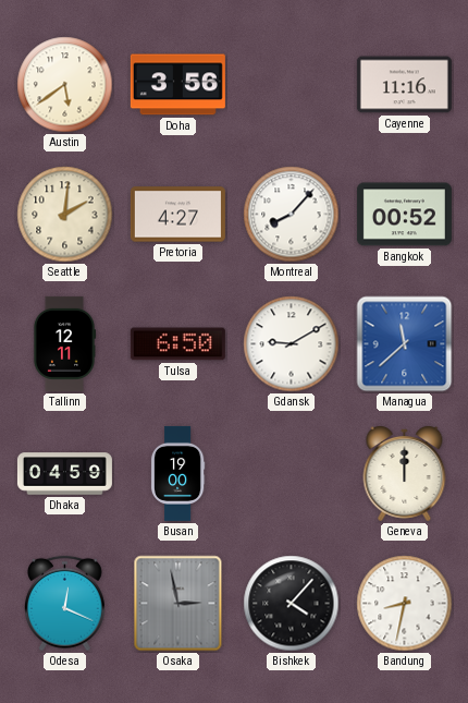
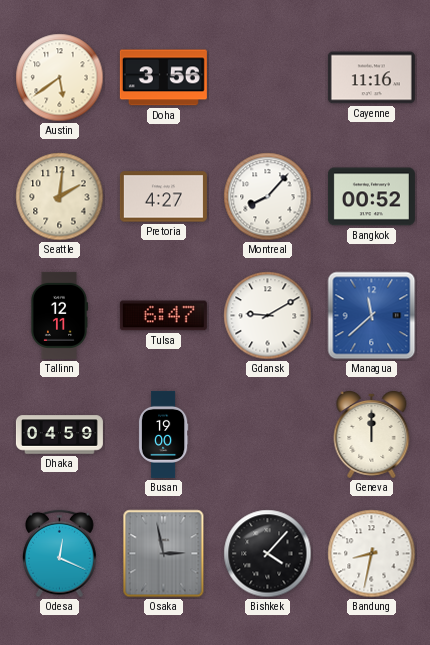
Tulsa: 6:50 -> 6:47 (163, 316)
